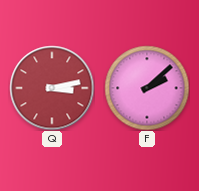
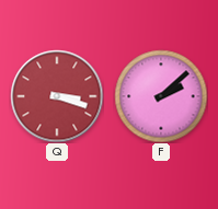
Q: 3:13 -> 3:18 (57, 96)
